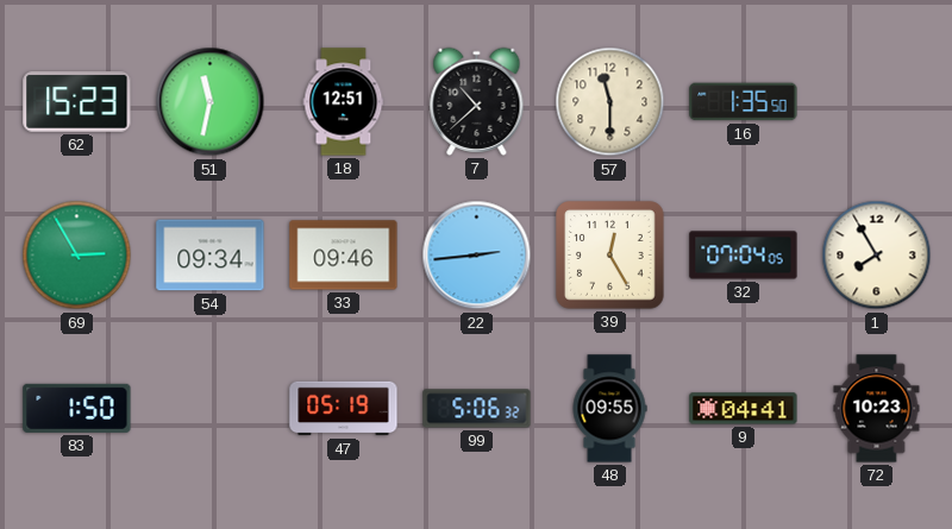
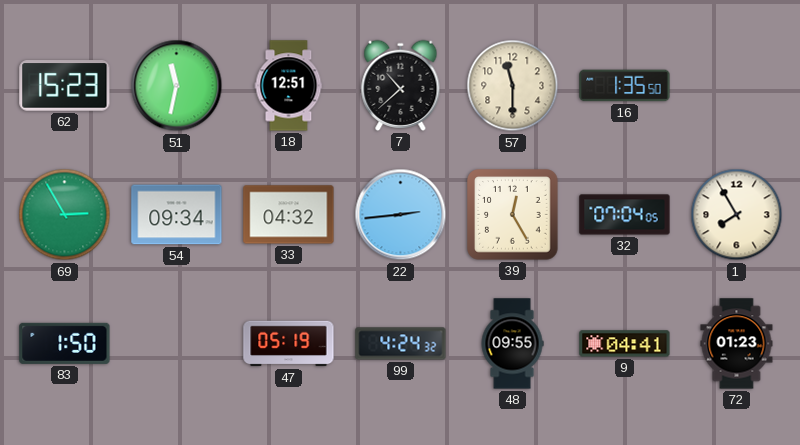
33: 09:46 -> 04:32 (289, 215)
99: 5:06 -> 4:24 (401, 344)
72: 10:23 -> 01:23 (737, 344)
